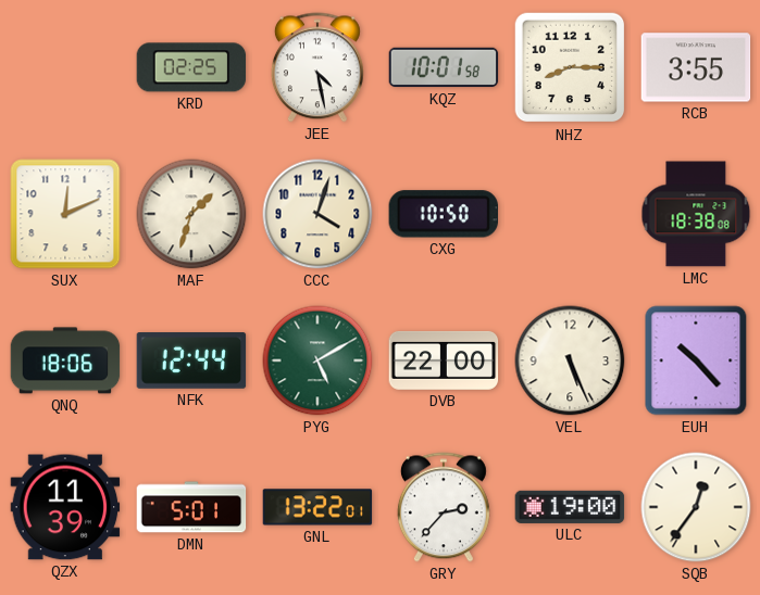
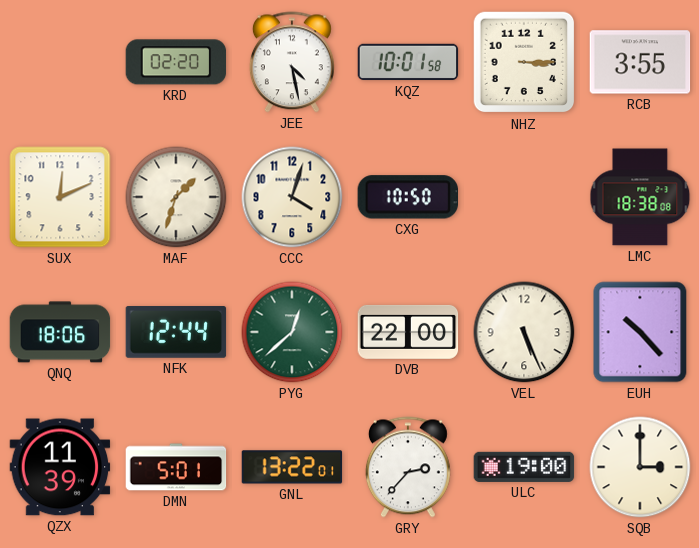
KRD: 02:25 -> 02:20 (176, 62)
NHZ: 8:15 -> 3:15 (524, 62)
PYG: 5:10 -> 12:38 (292, 332)
SQB: 12:36 -> 3:00 (640, 467)
